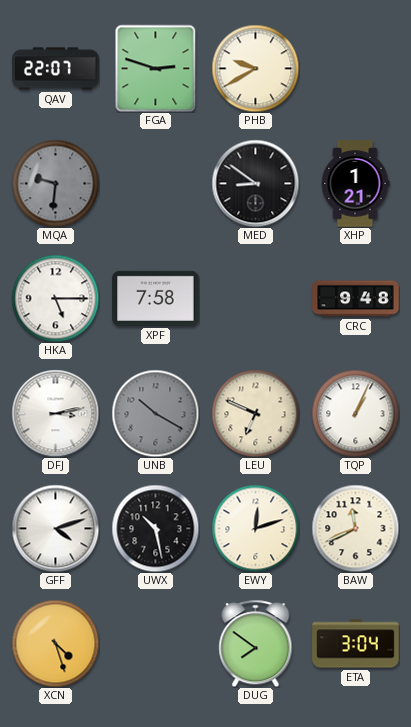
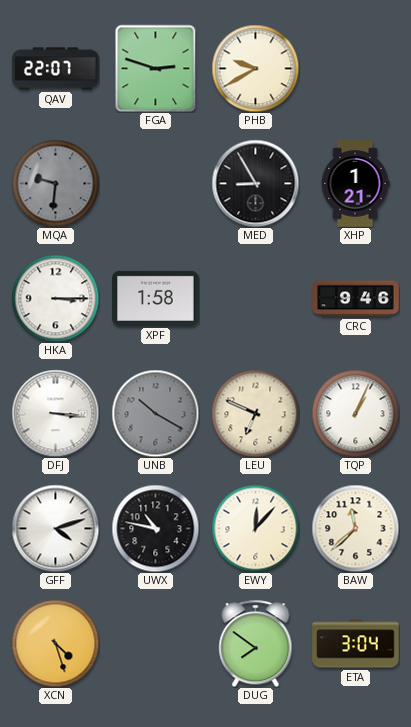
MED: 8:51 -> 8:55 (255, 183)
HKA: 5:15 -> 3:15 (55, 298)
XPF: 7:58 -> 1:58 (156, 298)
CRC: 9:48 -> 9:46 (356, 299)
DFJ: 3:13 -> 3:16 (55, 413)
UWX: 10:28 -> 10:47 (155, 528)
EWY: 12:12 -> 12:07 (255, 528)
BAW: 11:41 -> 11:38 (355, 528)
